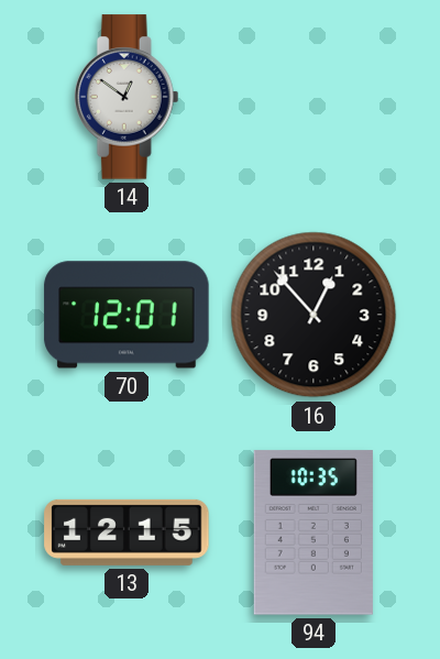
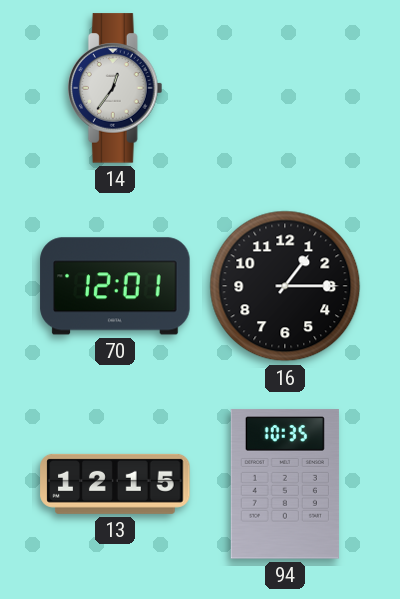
14: 12:51 -> 12:36 (115, 88)
16: 12:53 -> 1:15 (285, 286)
